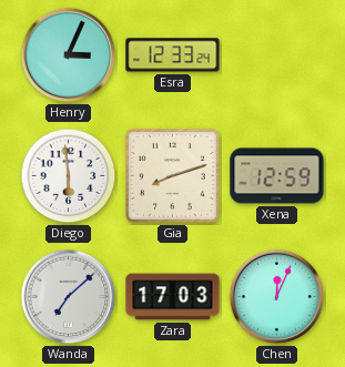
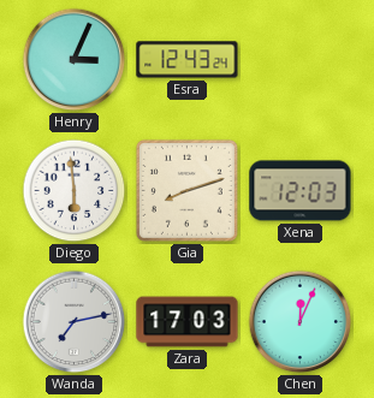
Esra: 12:33 -> 12:43 (188, 60)
Xena: 12:59 -> 12:03 (301, 191)
Wanda: 7:08 -> 7:13 (75, 322)
